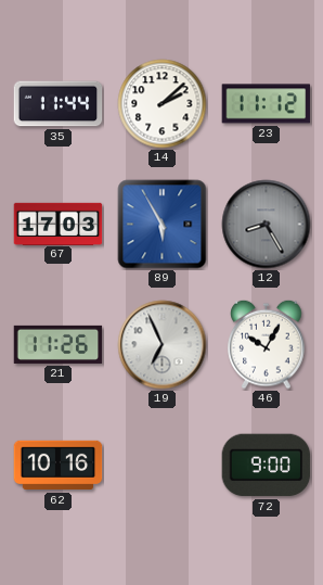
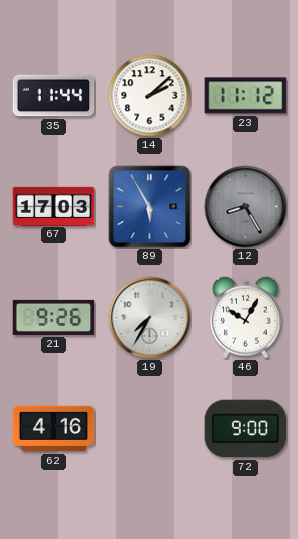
21: 11:26 -> 9:26 (54, 317)
19: 6:56 -> 7:35 (150, 318)
62: 10:16 -> 4:16 (54, 429)
